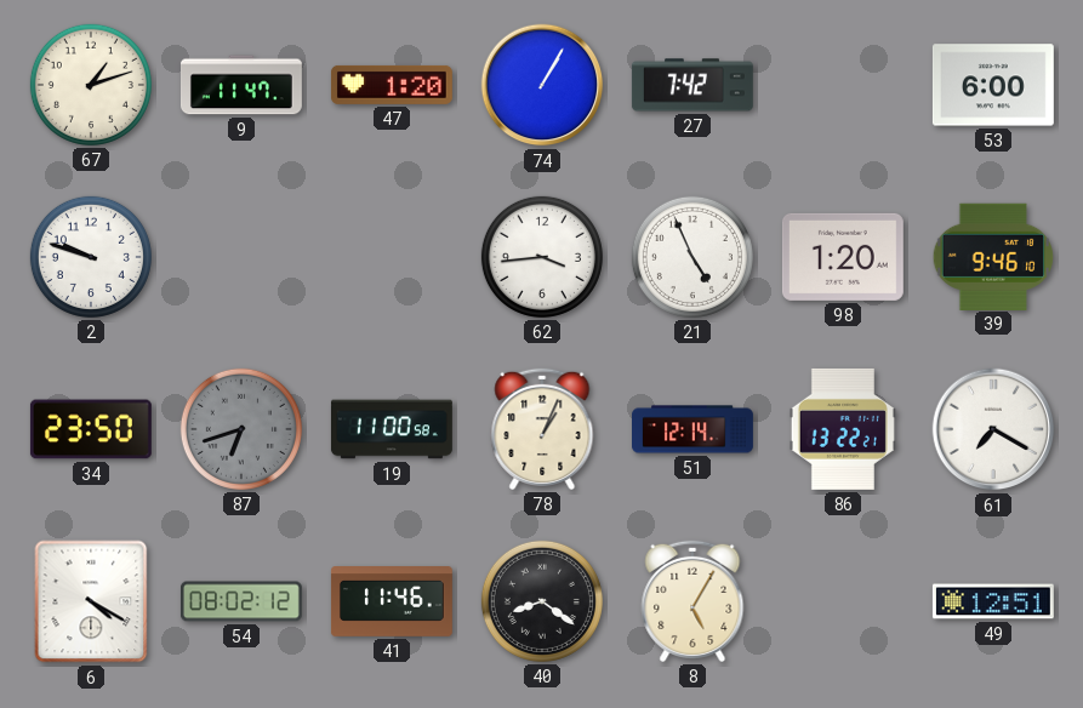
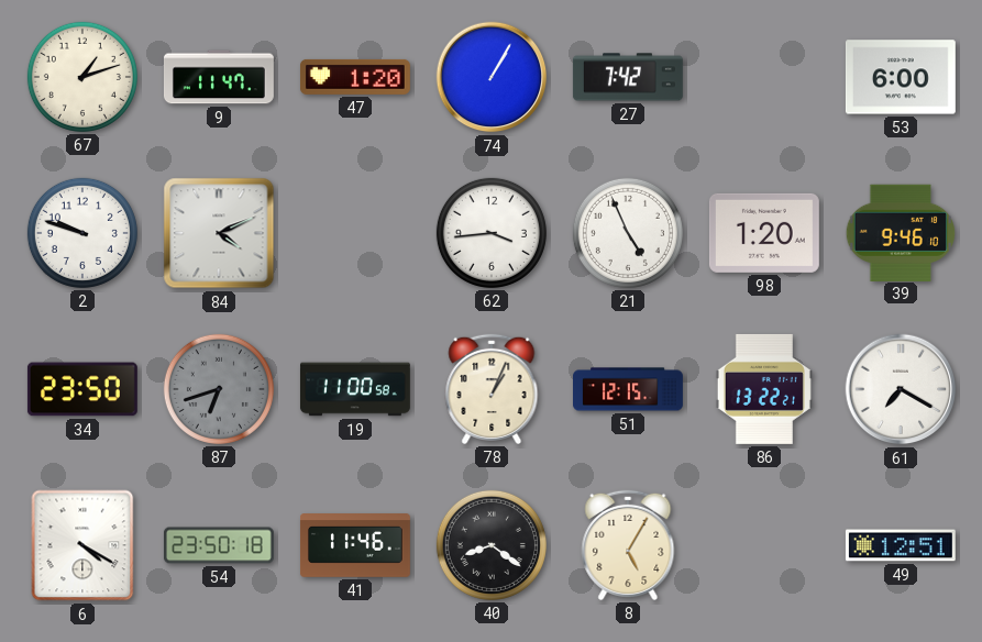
84: none -> 4:11 (219, 233)
51: 12:14 -> 12:15 (629, 389)
54: 08:02 -> 23:50 (219, 545)
